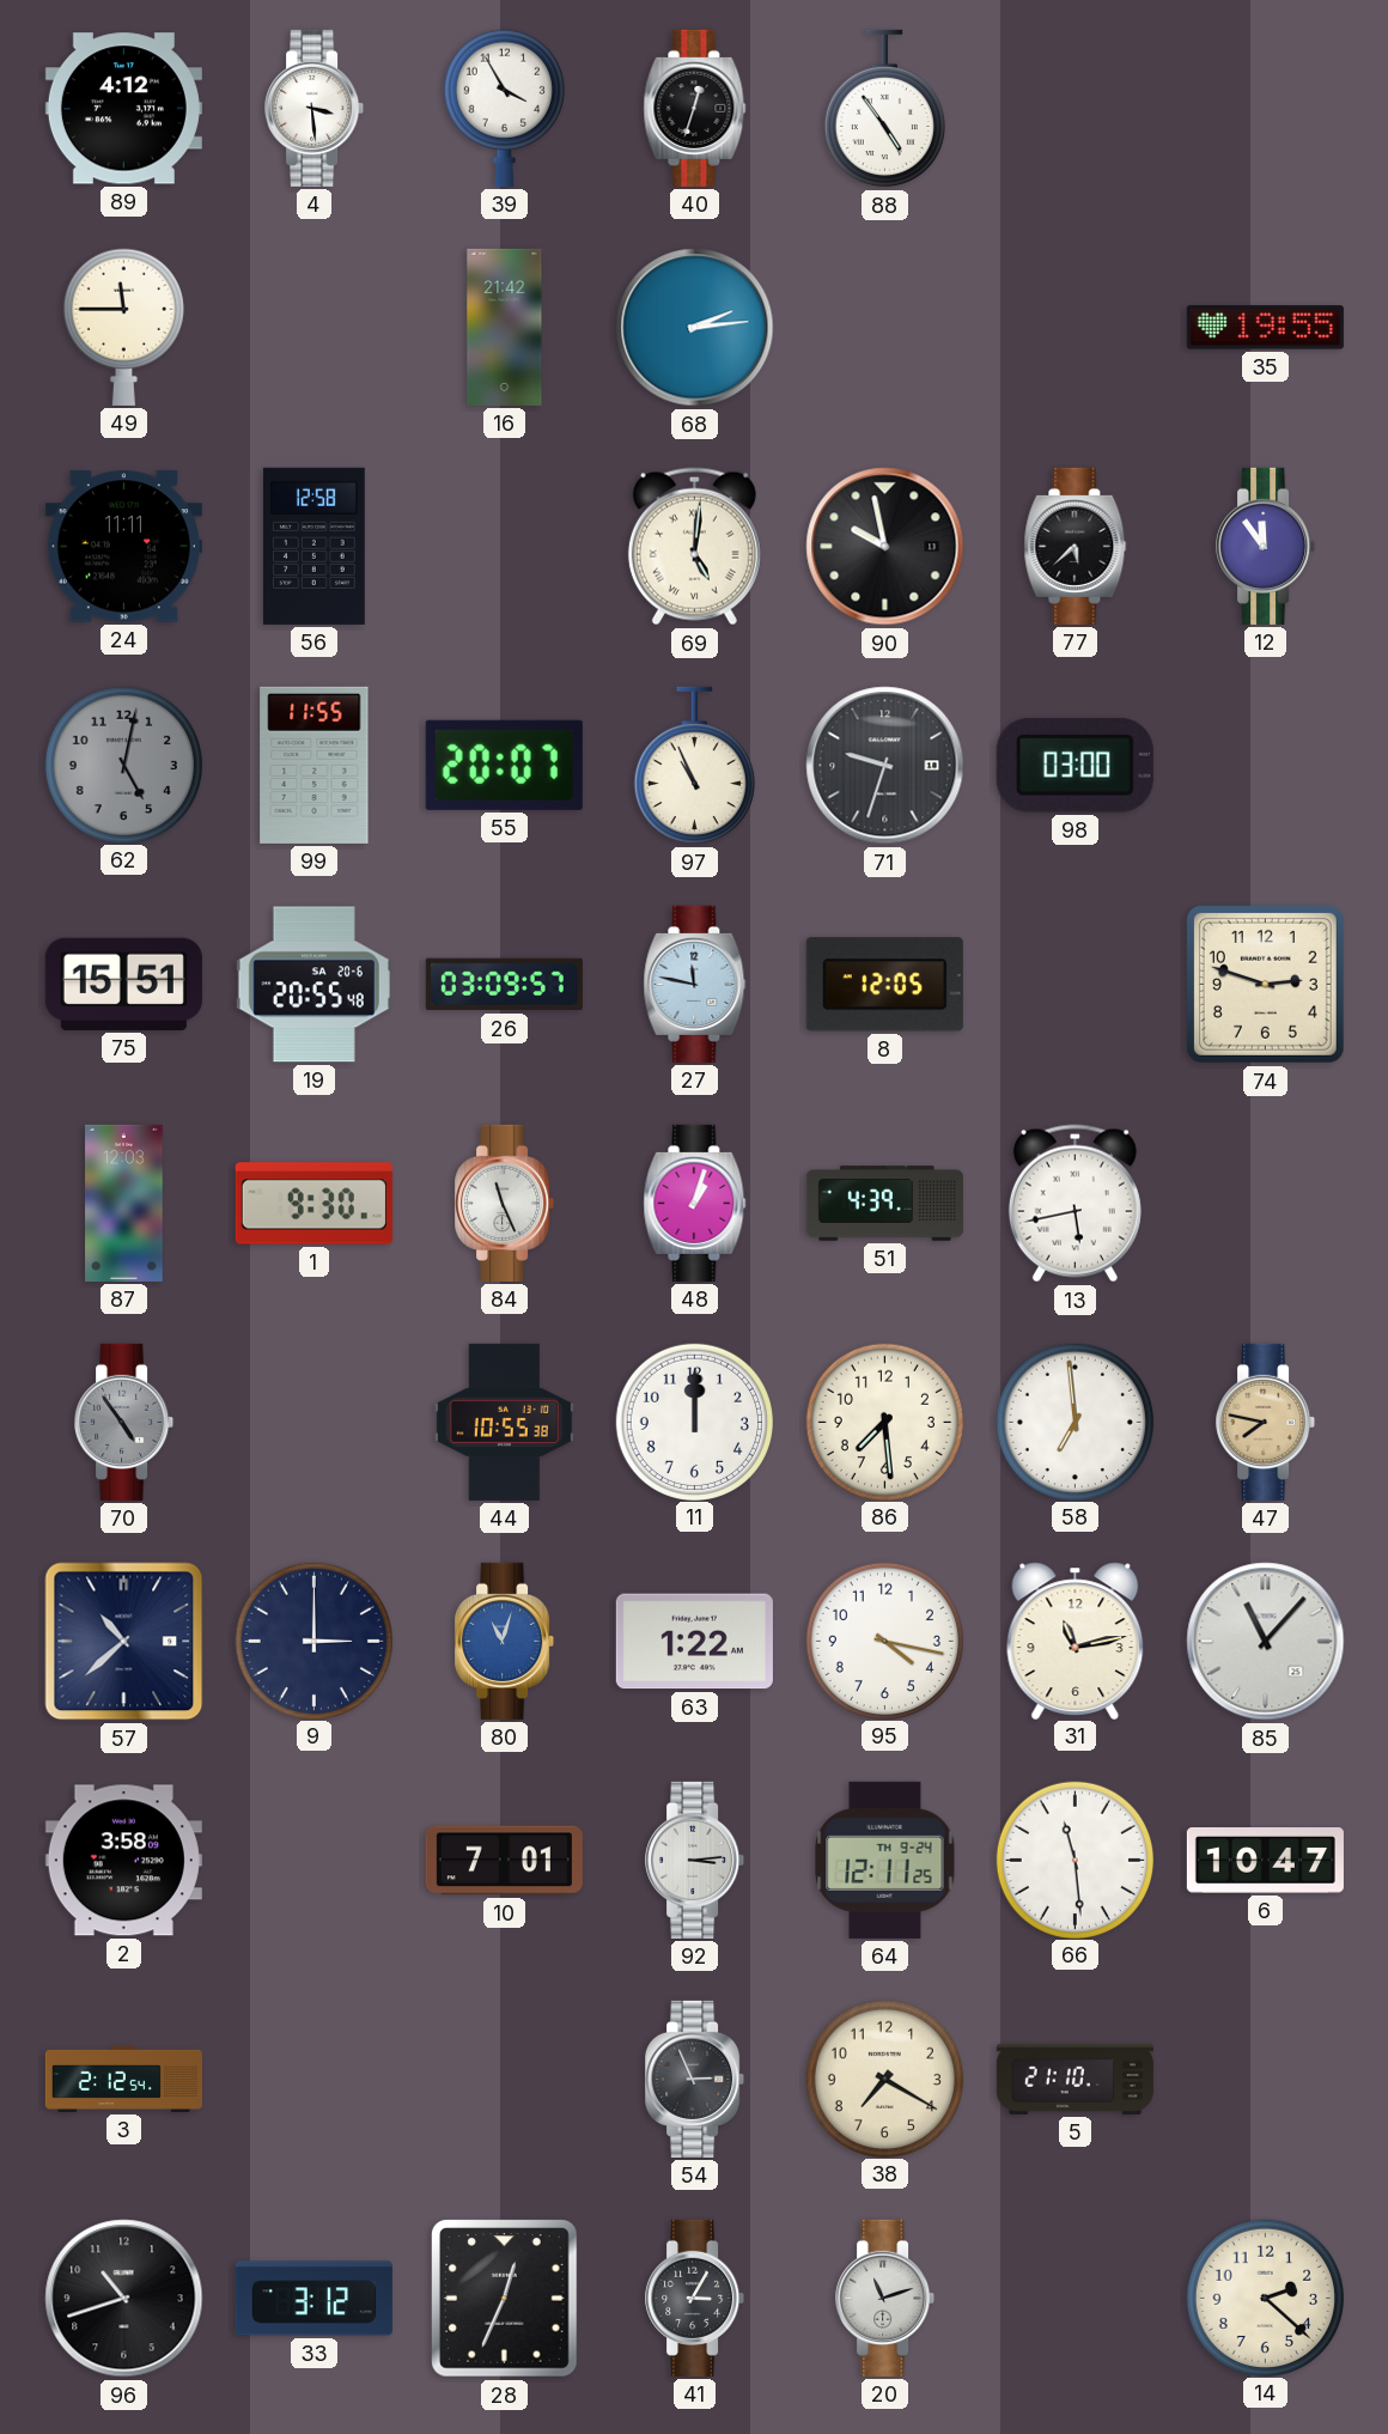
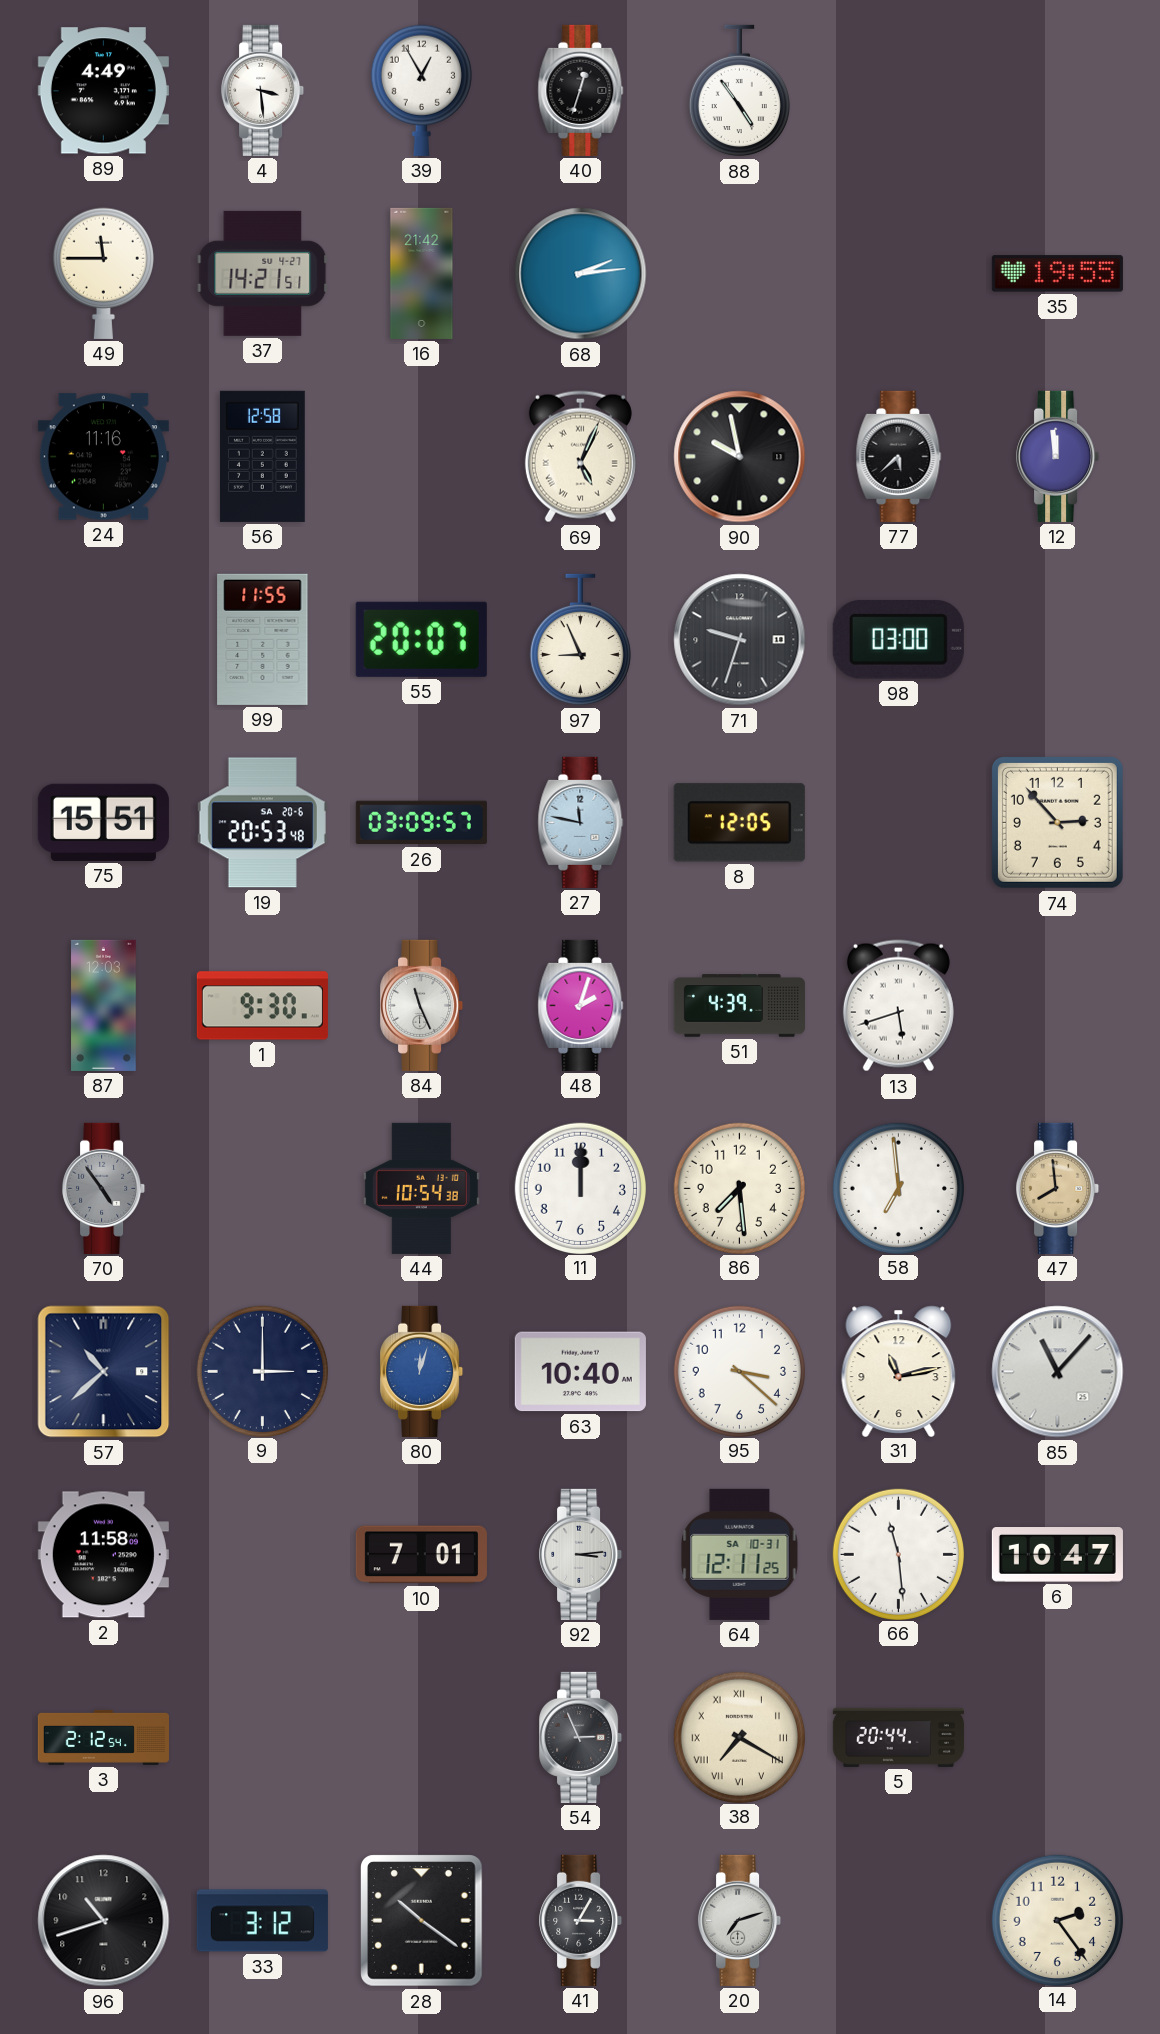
89: 4:12 -> 4:49 (103, 91)
39: 3:55 -> 12:55 (421, 90)
37: none -> 14:21 (263, 273)
24: 11:11 -> 11:16 (103, 457)
69: 5:01 -> 5:04 (580, 457)
12: 11:54 -> 11:59 (1058, 456)
62: 5:02 -> none (123, 765)
97: 10:56 -> 8:56 (580, 640)
19: 20:55 -> 20:53 (262, 823)
74: 2:48 -> 2:53 (1057, 822)
48: 1:03 -> 2:03 (581, 1005)
13: 5:43 -> 5:42 (898, 1006)
44: 10:55 -> 10:54 (421, 1188)
47: 7:47 -> 7:59 (1058, 1188)
80: 11:03 -> 12:03 (422, 1371)
63: 1:22 -> 10:40 (580, 1372)
95: 4:17 -> 3:22 (739, 1371)
2: 3:58 -> 11:58 (103, 1555)
64 date: TH 9-24 -> SA 10-31 (740, 1554)
38 numerals: Arabic -> Roman (739, 1737)
5: 21:10 -> 20:44 (898, 1737)
28: 12:34 -> 10:21 (422, 1921)
20: 11:12 -> 7:12 (740, 1920)
14: 2:22 -> 2:24 (1057, 1920)
